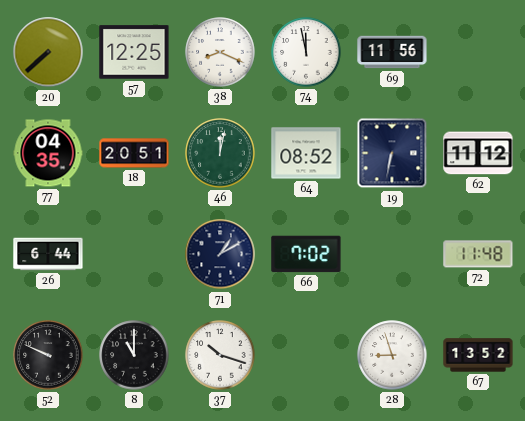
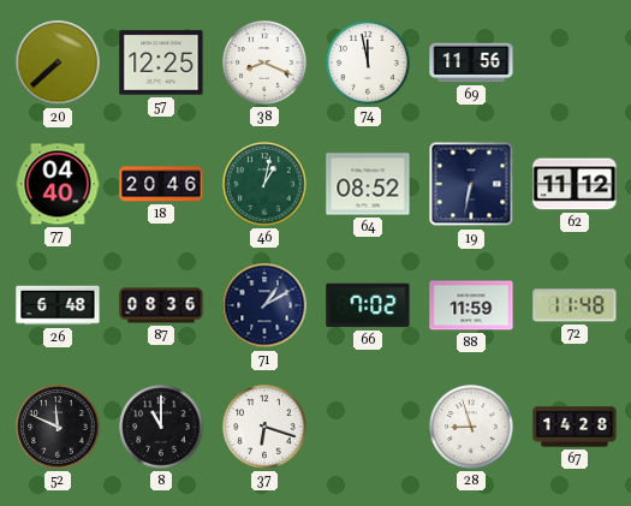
77: 04:35 -> 04:40 (58, 184)
18: 20:51 -> 20:46 (161, 184)
46: 12:02 -> 1:02 (264, 184)
26: 6:44 -> 6:48 (58, 305)
87: none -> 08:36 (161, 305)
88: none -> 11:59 (471, 305)
52: 9:49 -> 11:49 (58, 427)
37: 10:18 -> 6:18 (264, 427)
67: 13:52 -> 14:28 (575, 427)
